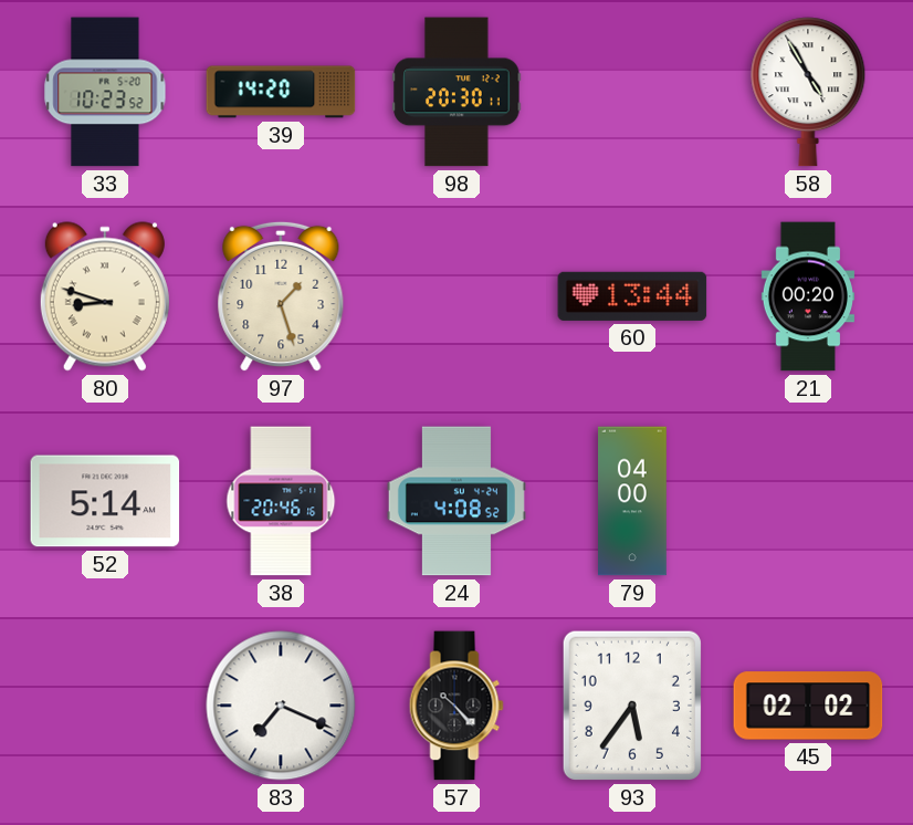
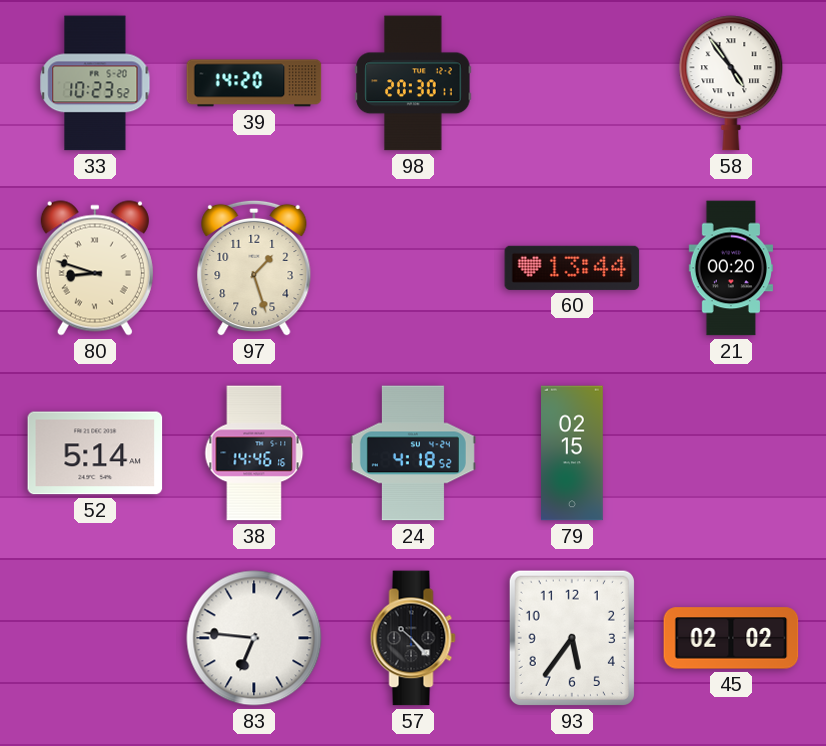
58: 4:55 -> 4:54 (731, 83)
38: 20:46 -> 14:46 (254, 453)
24: 4:08 -> 4:18 (413, 453)
79: 04:00 -> 02:15 (573, 453)
83: 7:19 -> 6:46 (254, 638)
